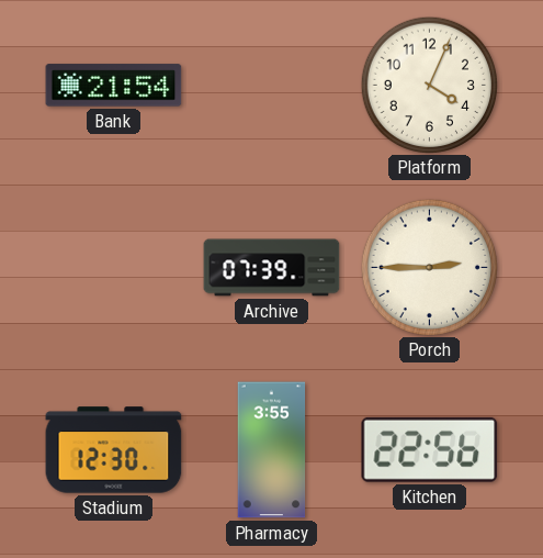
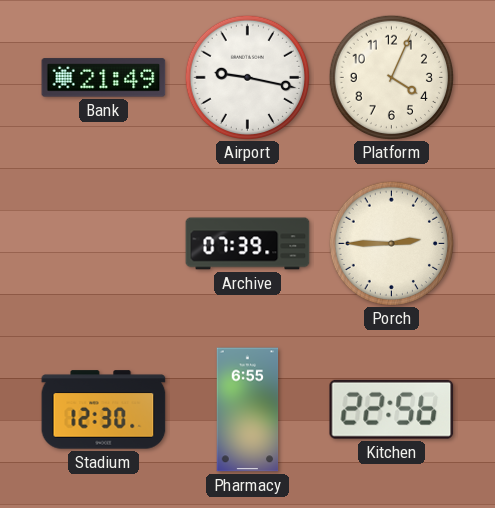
Bank: 21:54 -> 21:49 (104, 78)
Airport: none -> 9:17 (247, 77)
Pharmacy: 3:55 -> 6:55 (248, 410)
